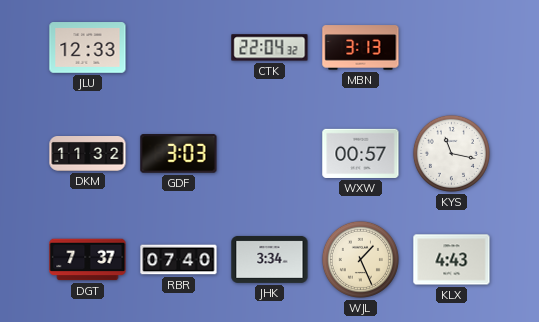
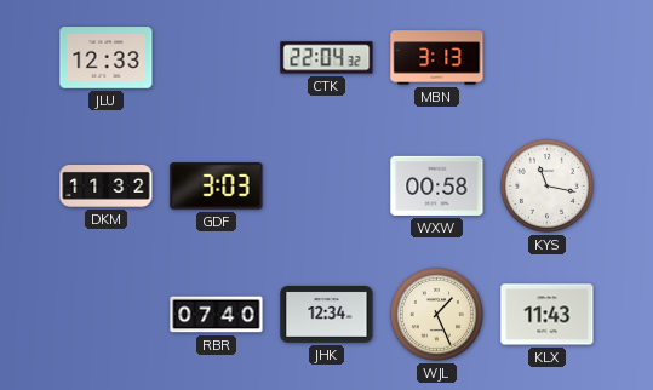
WXW: 00:57 -> 00:58 (437, 185)
DGT: 7:37 -> none (88, 260)
JHK: 3:34 -> 12:34 (327, 314)
KLX: 4:43 -> 11:43 (548, 315)
